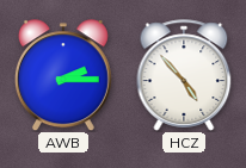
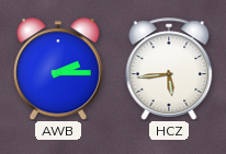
HCZ: 4:53 -> 5:44 (169, 69)
